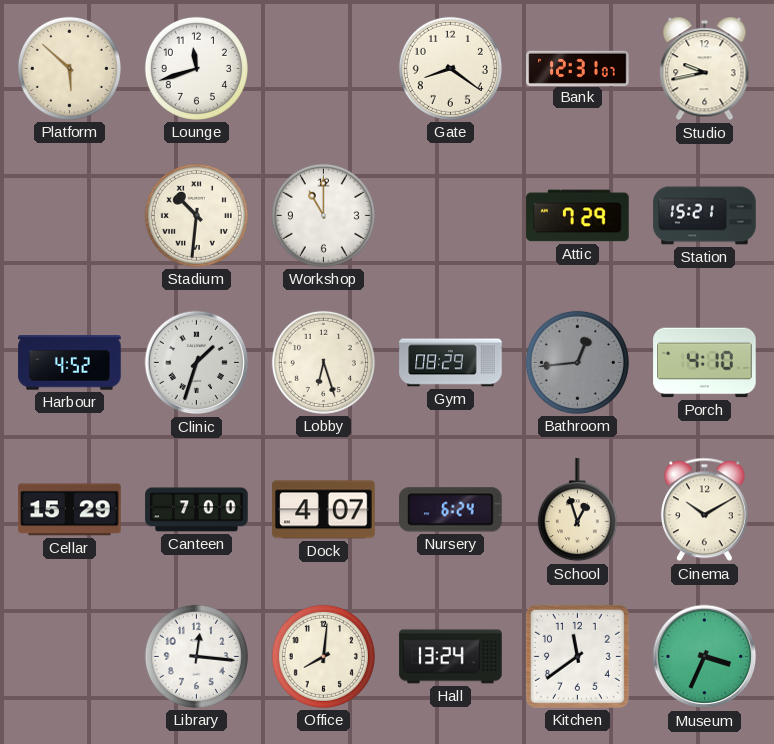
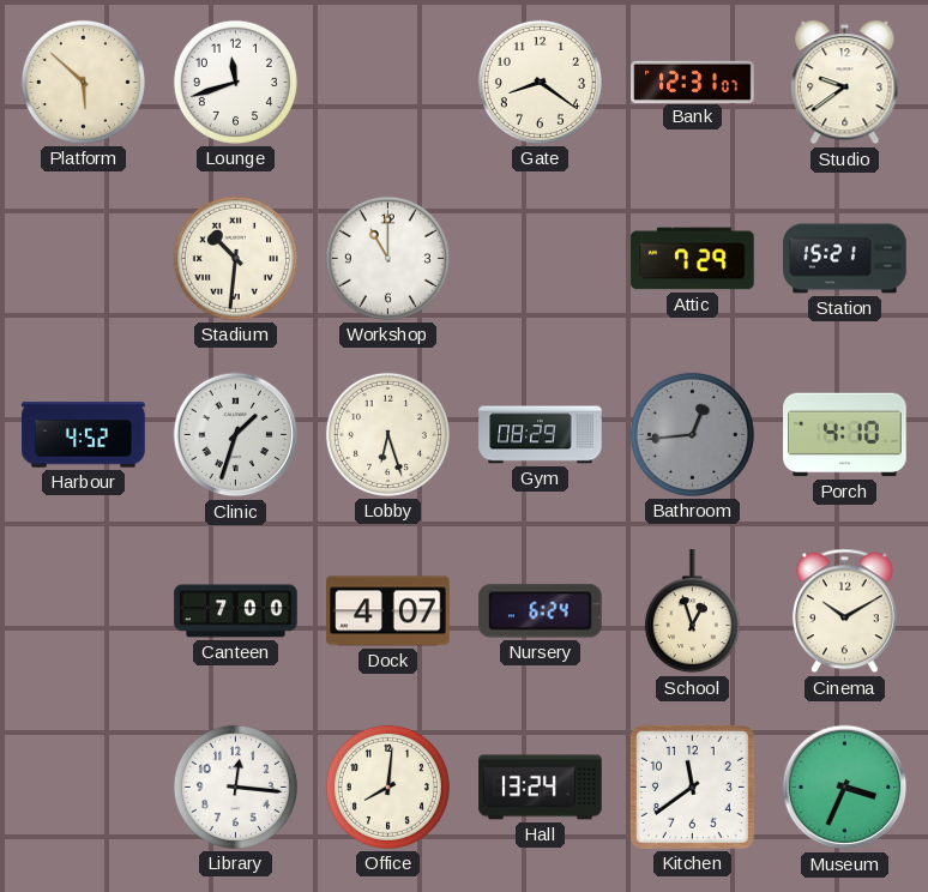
Studio: 9:43 -> 9:39 (845, 83)
Cellar: 15:29 -> none (70, 510)
